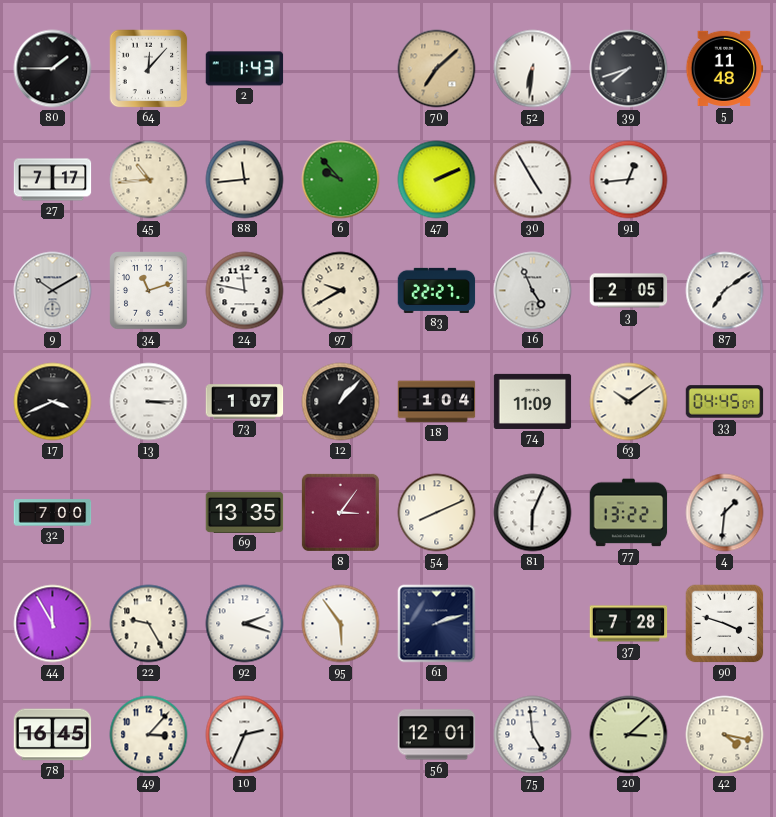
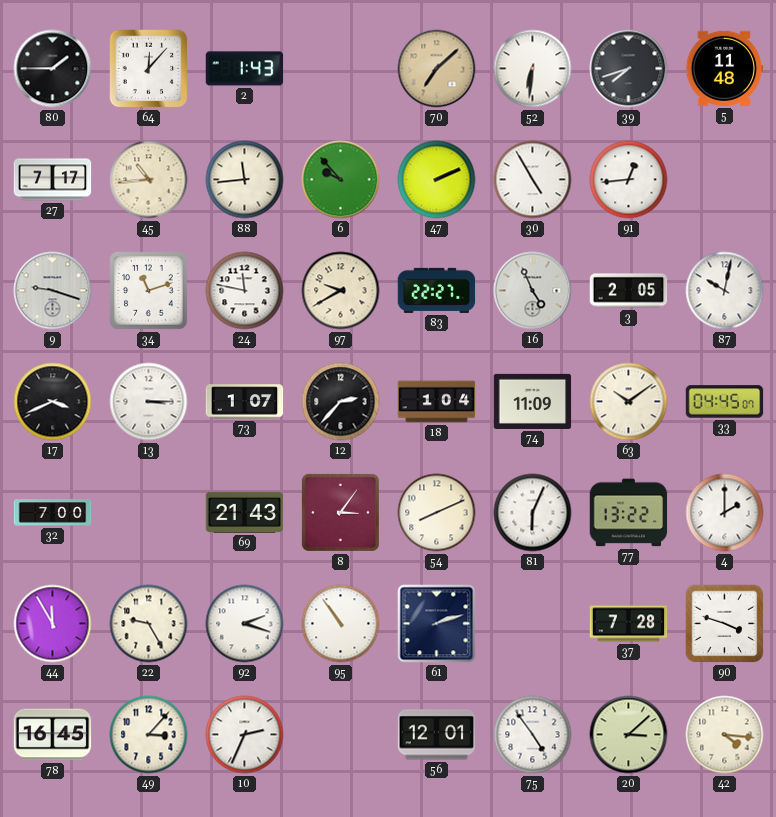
9: 10:10 -> 9:18 (53, 291)
87: 7:09 -> 10:02 (725, 291)
12: 1:07 -> 2:37 (341, 402)
69: 13:35 -> 21:43 (245, 512)
4: 1:31 -> 2:00 (725, 513)
95: 5:54 -> 10:54 (341, 624)
75: 4:59 -> 4:54 (533, 735)
42: 4:17 -> 4:16 (725, 735)
